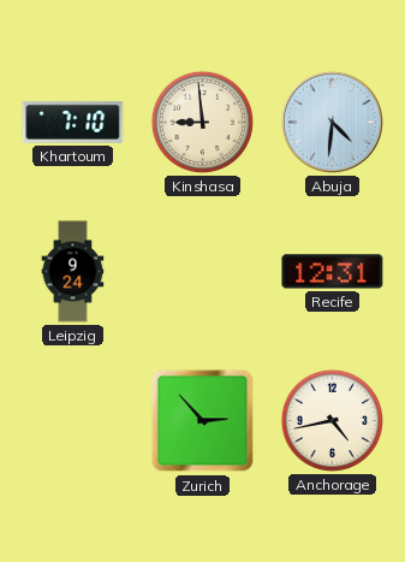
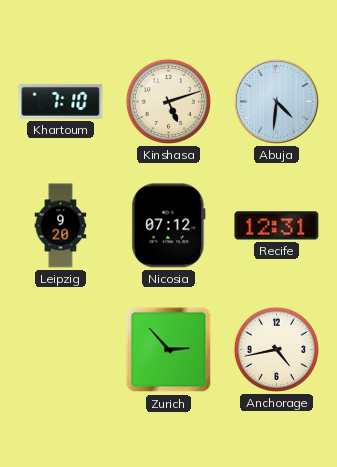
Kinshasa: 8:59 -> 5:12 (168, 101)
Leipzig: 9:24 -> 9:20 (61, 226)
Nicosia: none -> 07:12 (169, 226)
